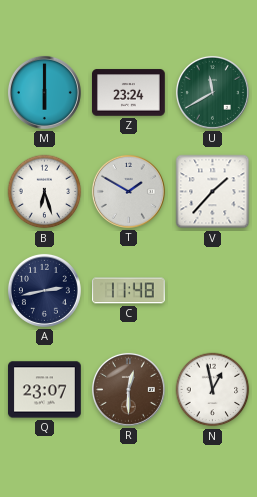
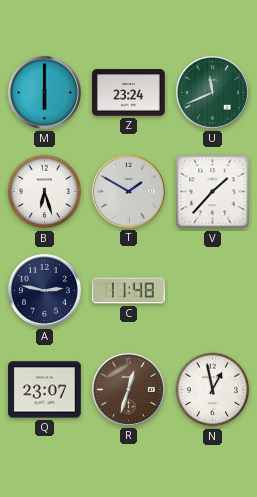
U: 11:40 -> 11:41 (212, 92)
A: 2:43 -> 2:47 (44, 290)
R: 12:30 -> 12:33 (128, 389)
